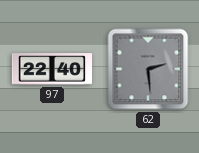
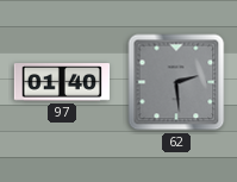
97: 22:40 -> 01:40 (62, 82)
